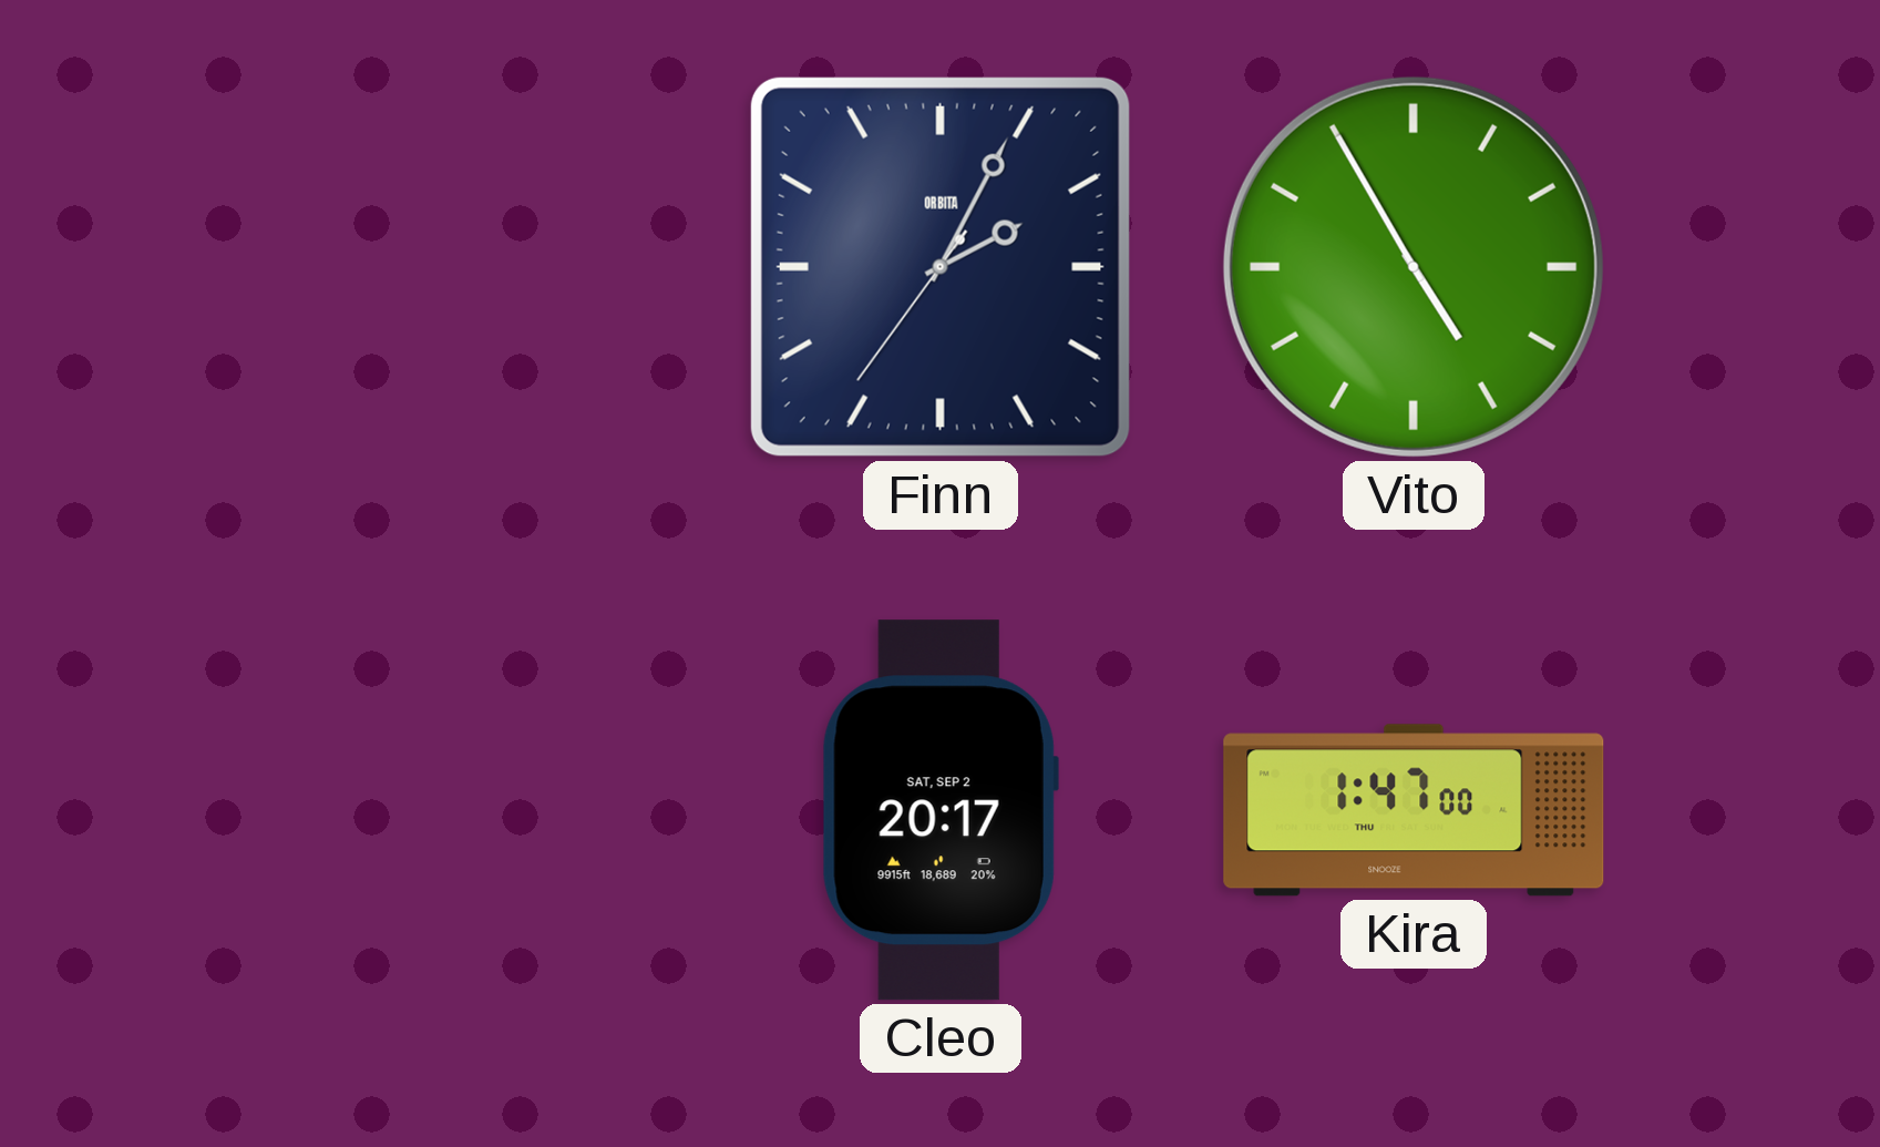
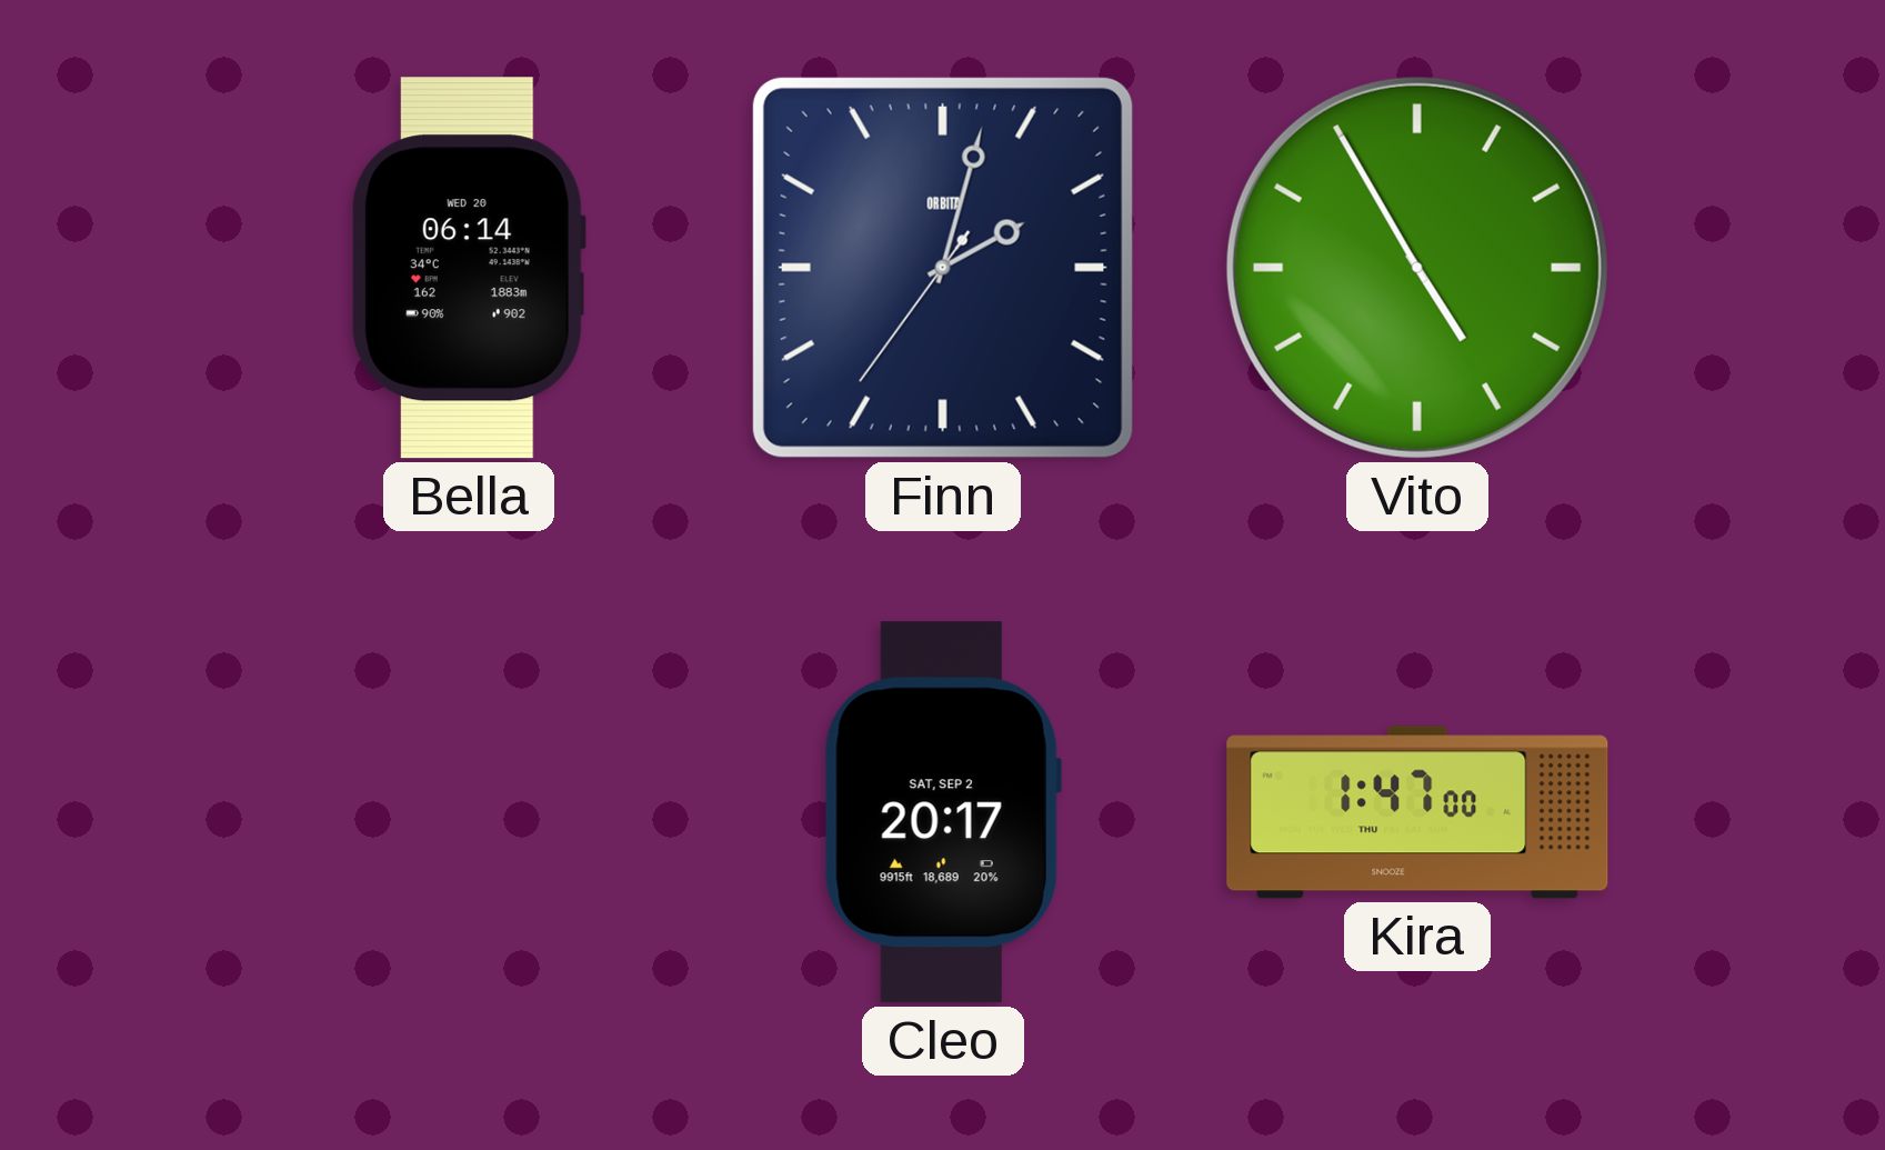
Bella: none -> 06:14 (469, 268)
Finn: 2:04 -> 2:02 (943, 268)
